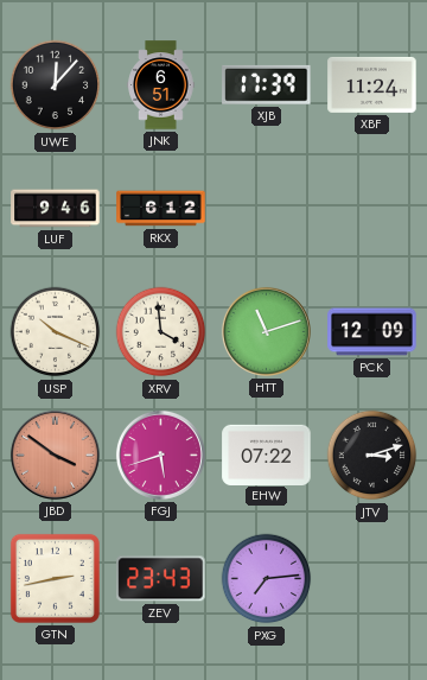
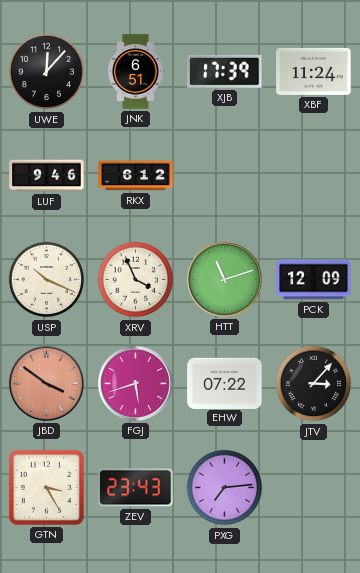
XRV: 3:59 -> 3:56 (136, 280)
JTV: 3:12 -> 3:07 (314, 384)
GTN: 2:43 -> 3:25 (46, 487)
